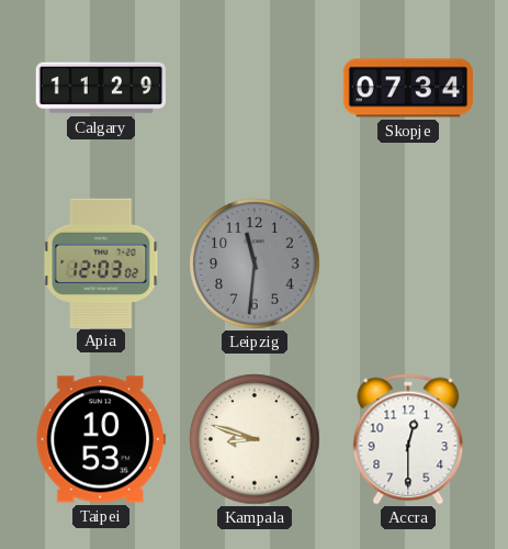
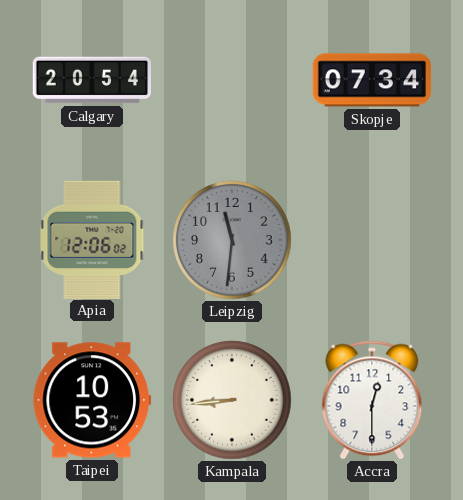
Calgary: 11:29 -> 20:54 (91, 80)
Apia: 12:03 -> 12:06 (92, 239)
Kampala: 8:48 -> 8:44 (232, 400)
